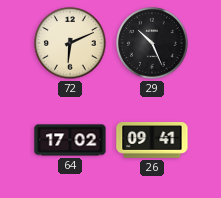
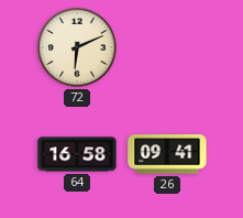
29: 10:26 -> none (152, 43)
64: 17:02 -> 16:58 (77, 154)
